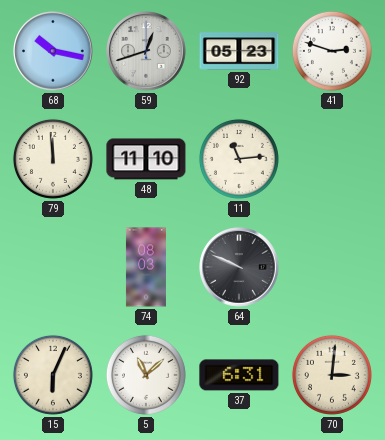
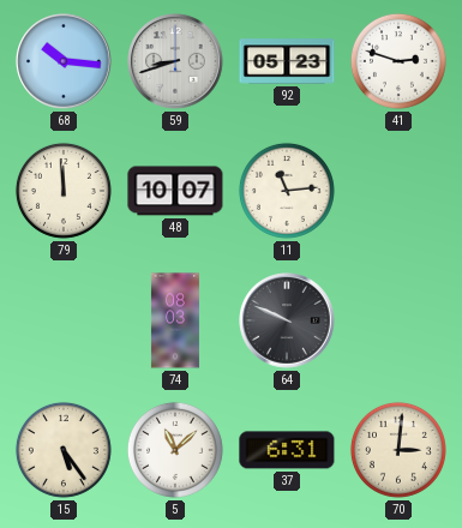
68: 10:17 -> 10:16 (64, 61)
59: 12:42 -> 8:42 (175, 61)
48: 11:10 -> 10:07 (175, 191)
15: 6:04 -> 5:24 (64, 450)
